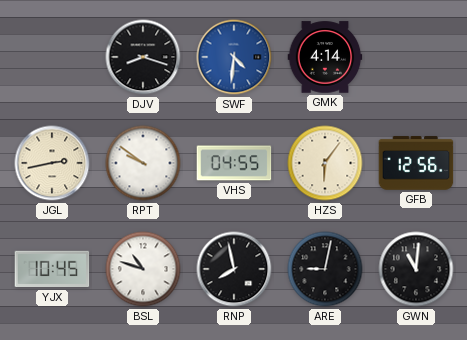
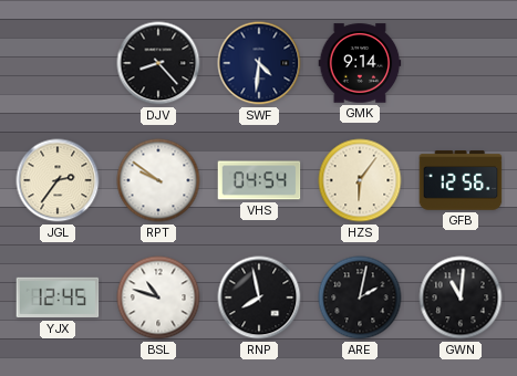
DJV: 8:18 -> 8:23 (158, 63)
SWF dial: blue -> navy (259, 63)
GMK: 4:14 -> 9:14 (360, 63)
JGL: 2:43 -> 2:36 (58, 180)
VHS: 04:55 -> 04:54 (259, 180)
YJX: 10:45 -> 12:45 (58, 297)
ARE: 9:02 -> 2:02 (360, 297)
